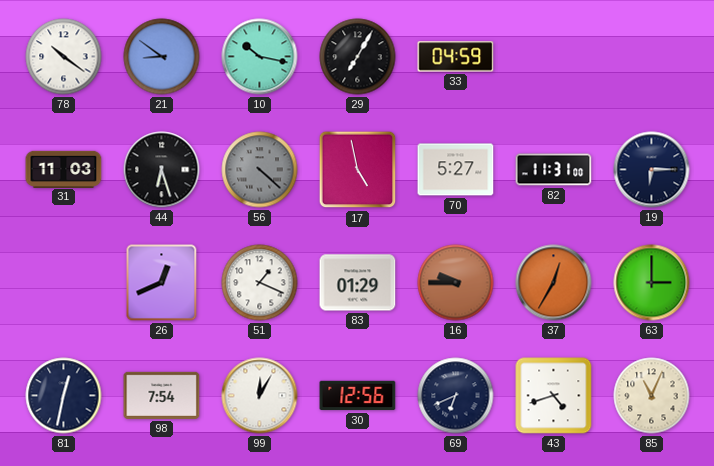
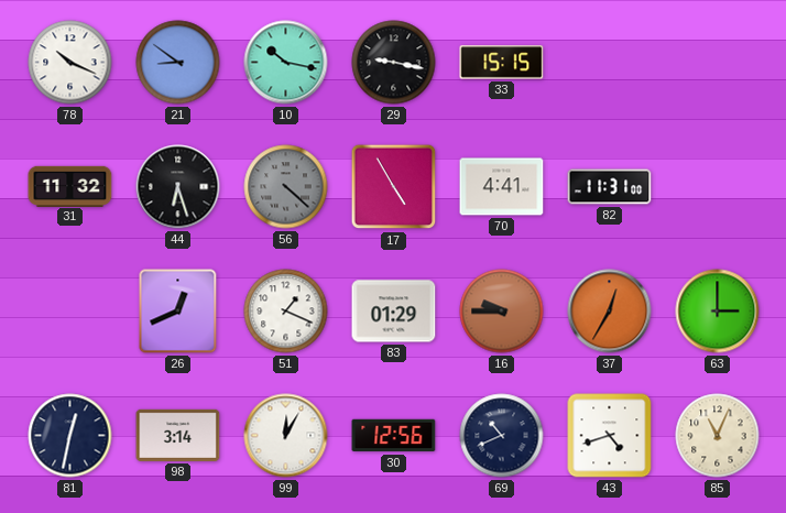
78: 10:21 -> 10:19 (70, 63)
29: 7:05 -> 9:17 (394, 63)
33: 04:59 -> 15:15 (502, 63)
31: 11:03 -> 11:32 (70, 186)
17: 4:58 -> 4:55 (394, 187)
70: 5:27 -> 4:41 (502, 187)
19: 6:15 -> none (652, 170)
98: 7:54 -> 3:14 (178, 435)
69: 6:41 -> 10:41 (502, 436)
